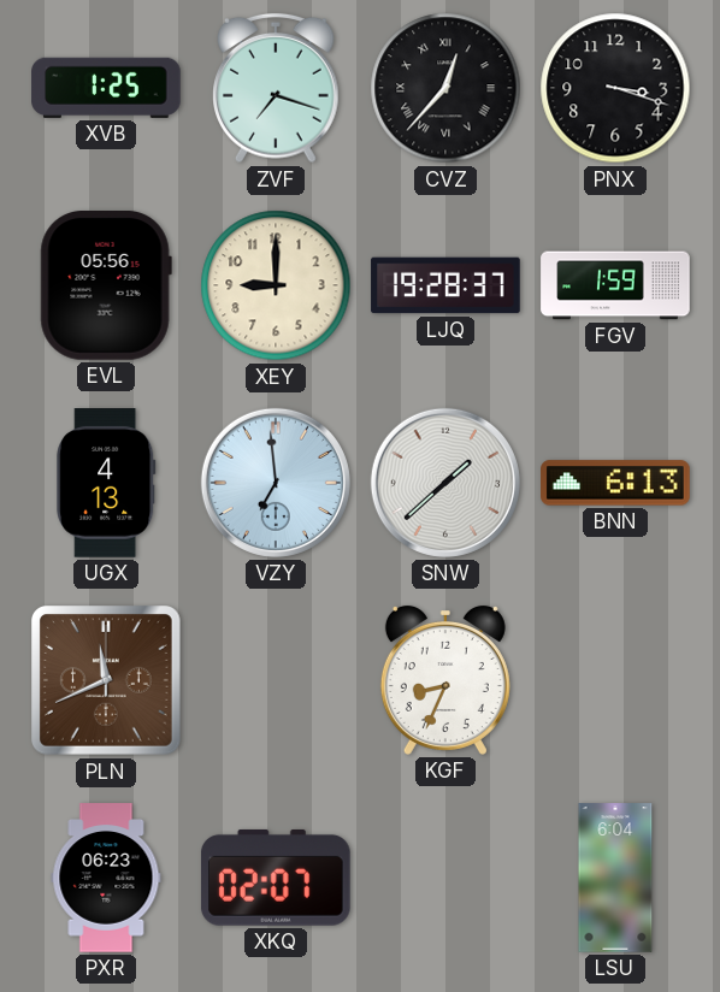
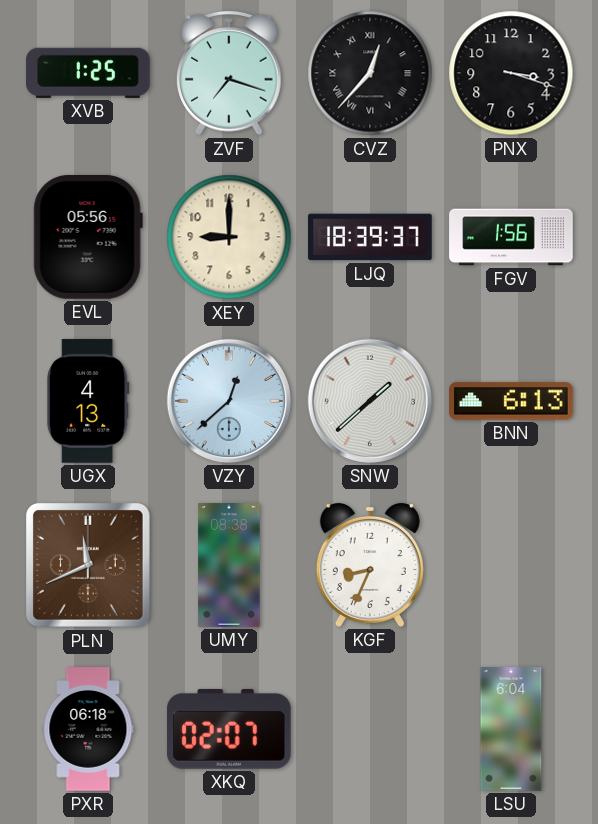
LJQ: 19:28 -> 18:39 (370, 237)
FGV: 1:59 -> 1:56 (511, 237)
VZY: 6:59 -> 12:38 (229, 401)
UMY: none -> 08:38 (229, 565)
PXR: 06:23 -> 06:18 (88, 729)
